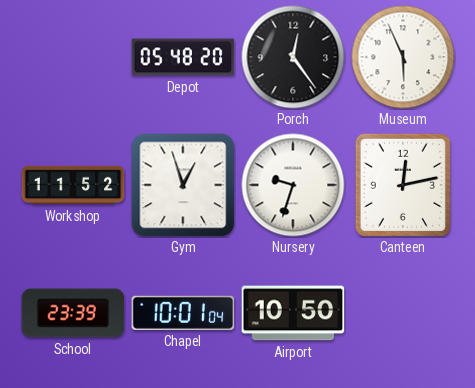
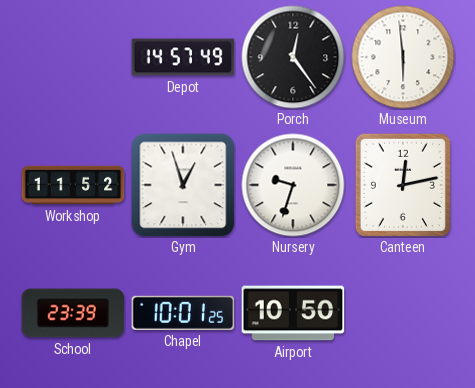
Depot: 05:48 -> 14:57 (183, 57)
Museum: 5:56 -> 5:59 (403, 57)
Chapel: 10:01:04 -> 10:01:25 (183, 313)
